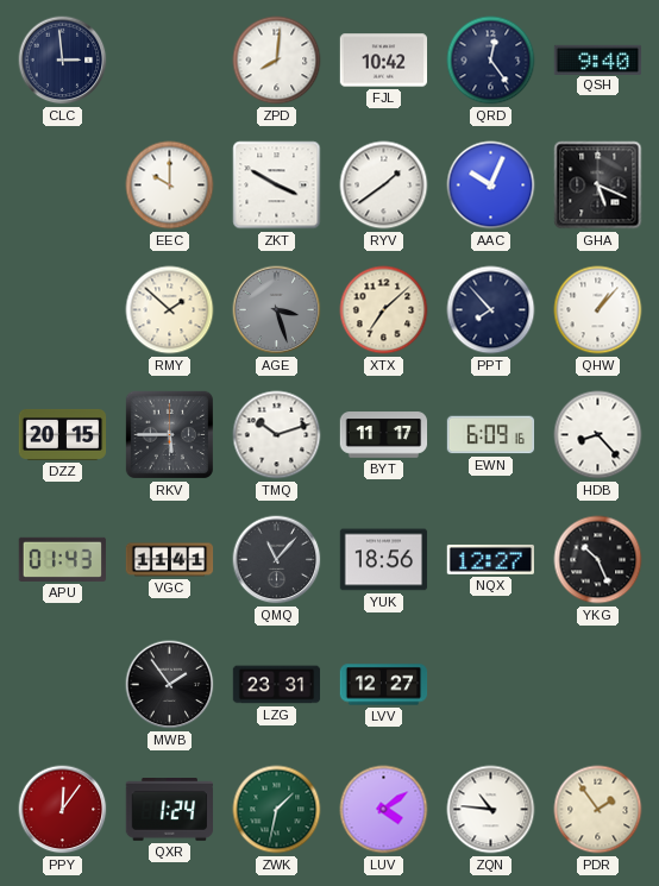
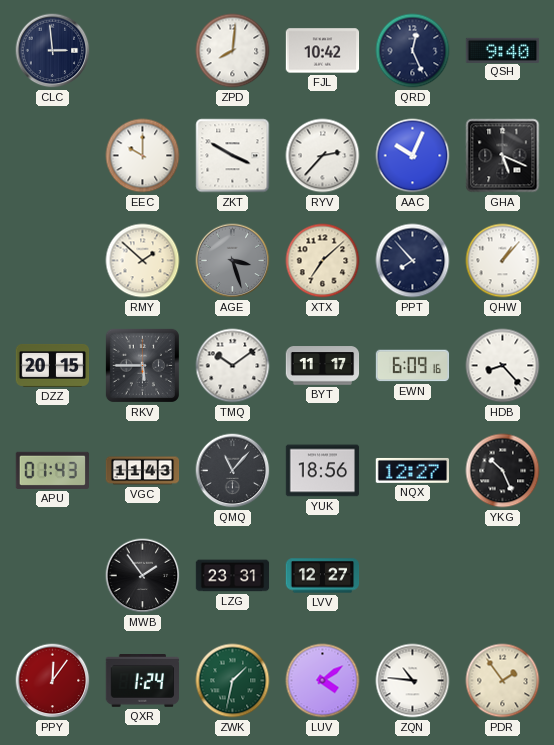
QRD: 12:24 -> 12:26 (413, 51)
RYV: 1:39 -> 2:37 (323, 156)
TMQ: 10:12 -> 10:09 (233, 366)
VGC: 11:41 -> 11:43 (143, 471)
